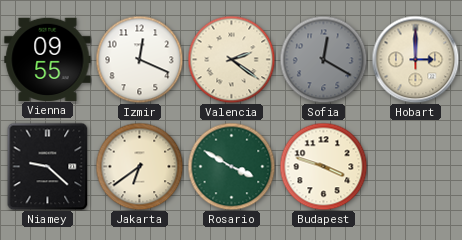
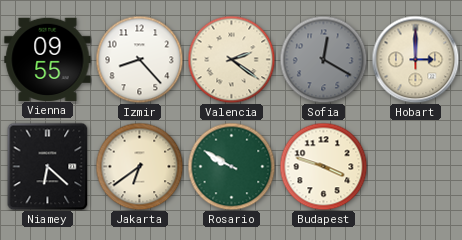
Izmir: 12:19 -> 8:23 (139, 59)
Niamey: 9:22 -> 6:22 (48, 166)
Rosario: 3:50 -> 9:50 (231, 166)
